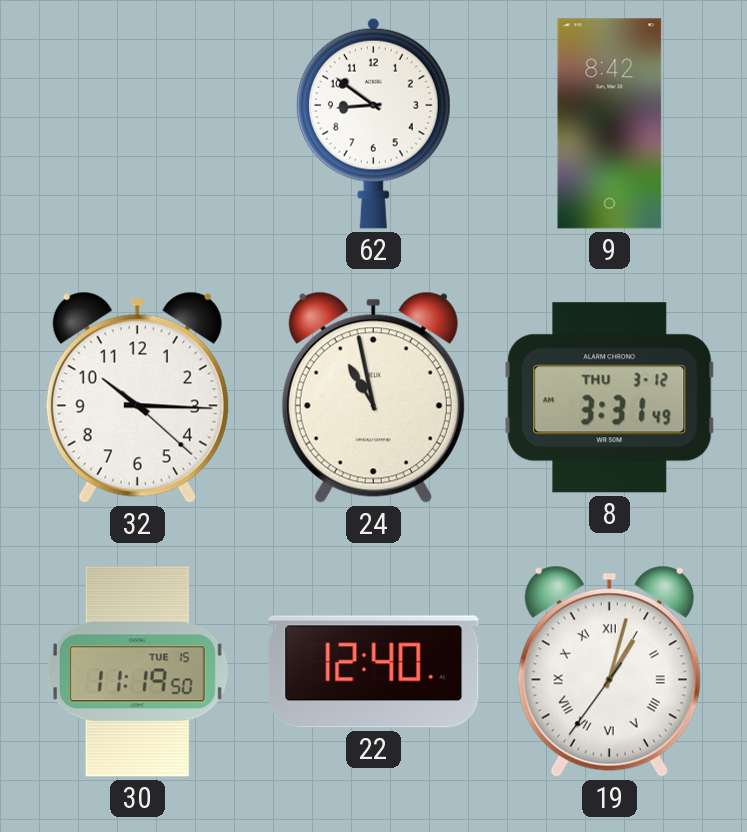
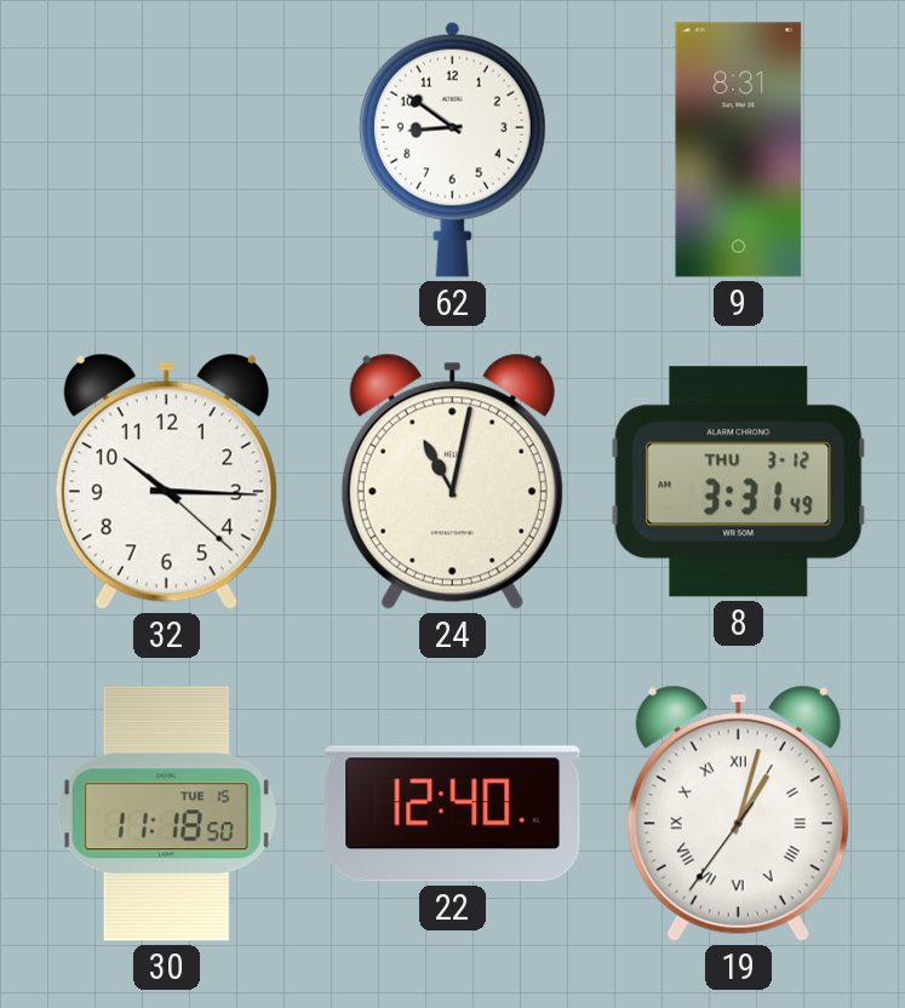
9: 8:42 -> 8:31 (739, 150)
24: 10:58 -> 11:02 (452, 481)
30: 11:19 -> 11:18 (166, 814)
